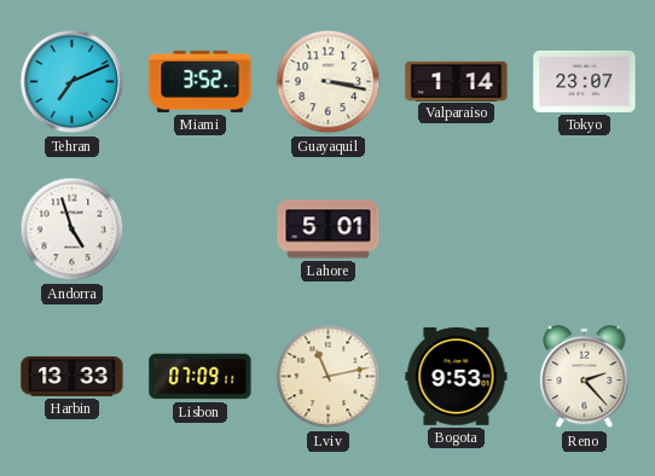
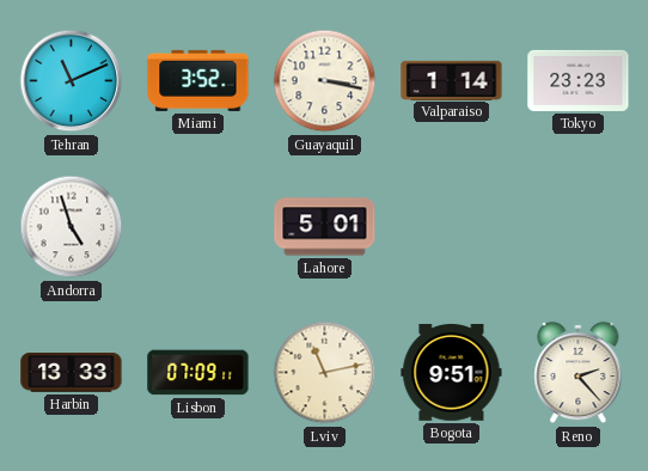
Tehran: 7:11 -> 11:11 (72, 81)
Tokyo: 23:07 -> 23:23 (579, 80)
Bogota: 9:53 -> 9:51 (452, 372)
